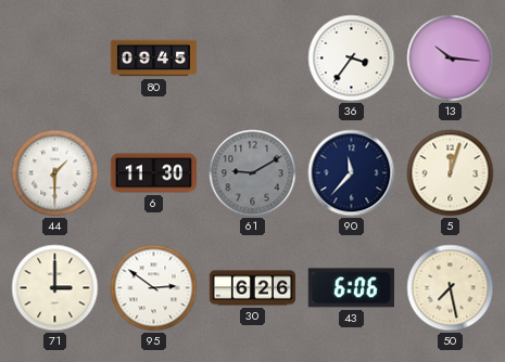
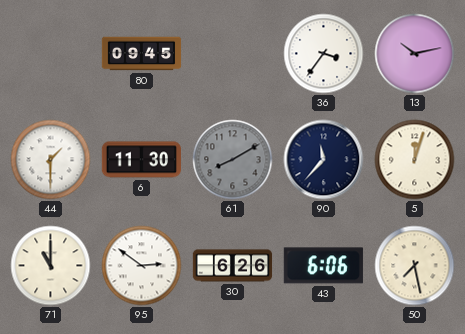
13: 10:16 -> 10:13 (415, 54)
61: 9:10 -> 8:10 (233, 160)
71: 3:00 -> 11:00 (51, 266)
